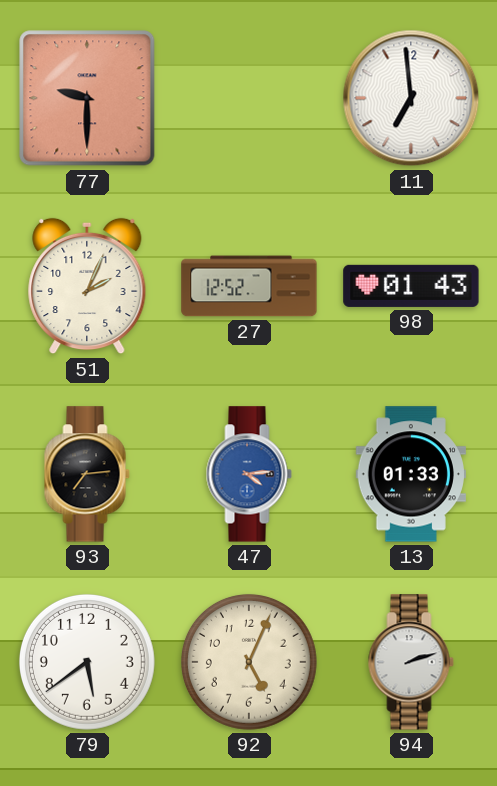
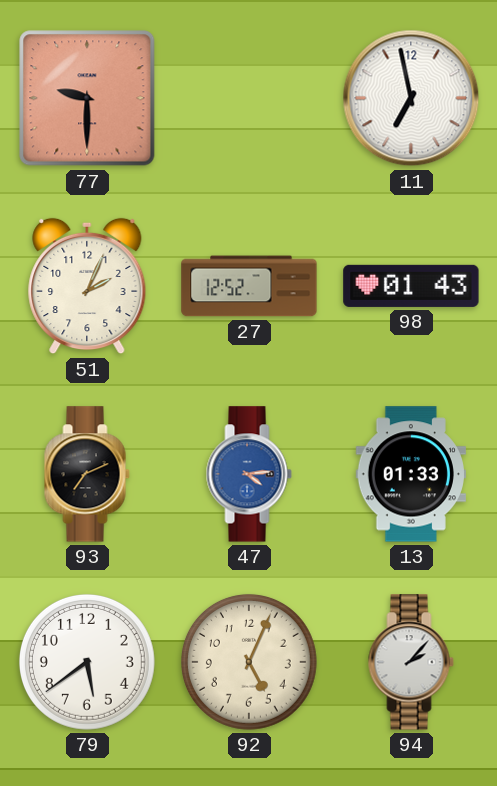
11: 6:59 -> 6:58 (411, 98)
93: 7:14 -> 7:11 (87, 474)
94: 2:12 -> 2:07 (411, 662)
